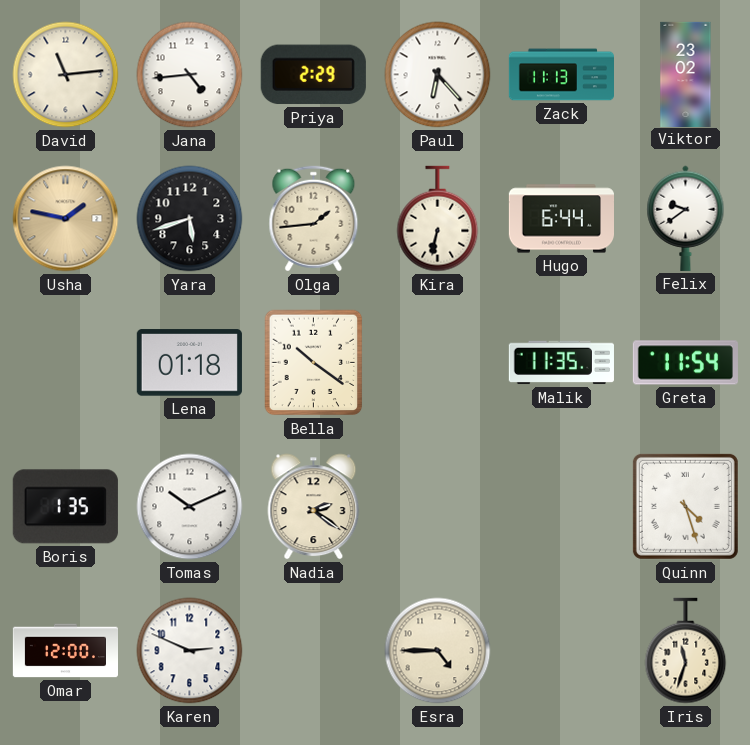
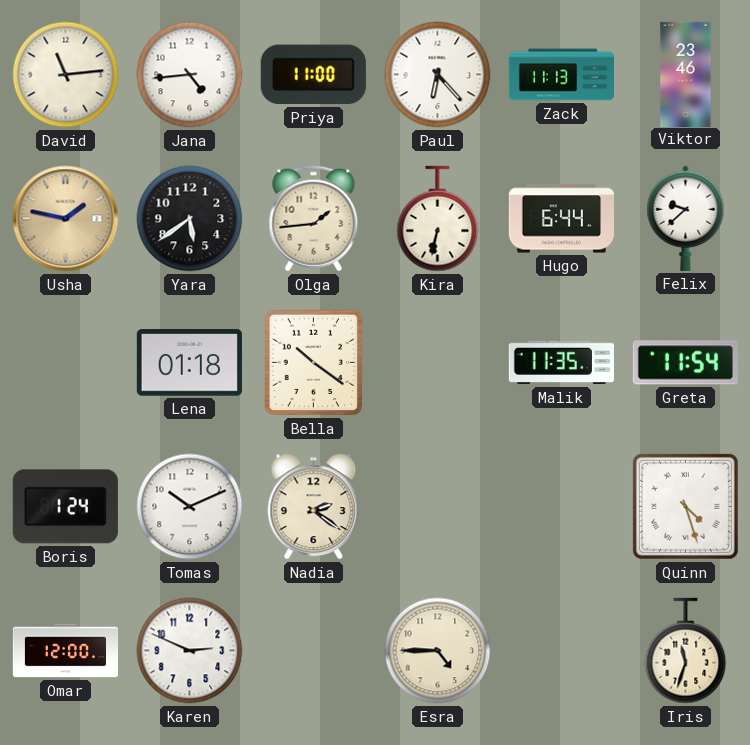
Priya: 2:29 -> 11:00 (313, 75)
Viktor: 23:02 -> 23:46 (686, 74)
Yara: 5:42 -> 5:39 (190, 219)
Felix: 9:39 -> 9:38 (686, 218)
Boris: 1:35 -> 1:24 (65, 507)
